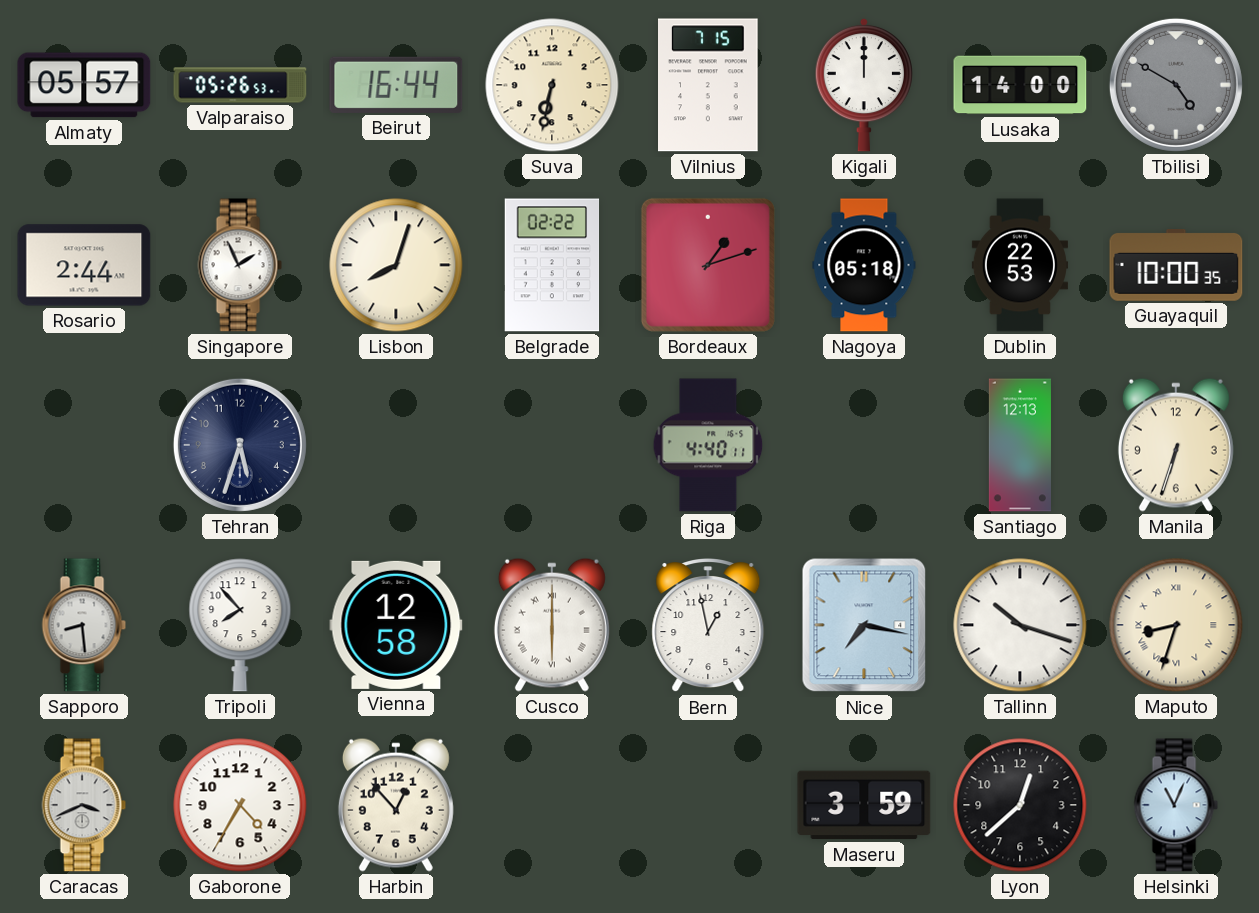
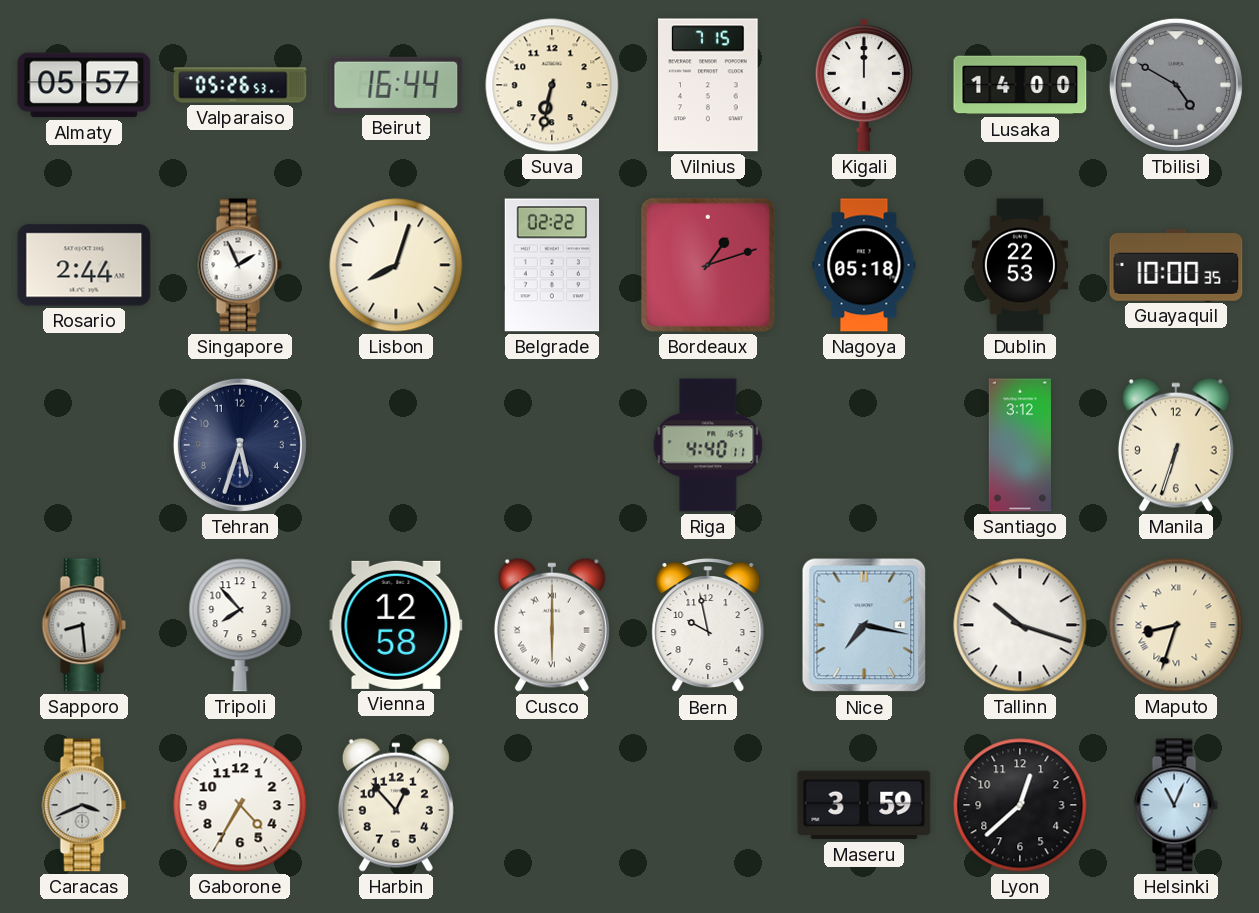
Santiago: 12:13 -> 3:12 (1020, 445)
Bern: 12:58 -> 9:58 (708, 626)
